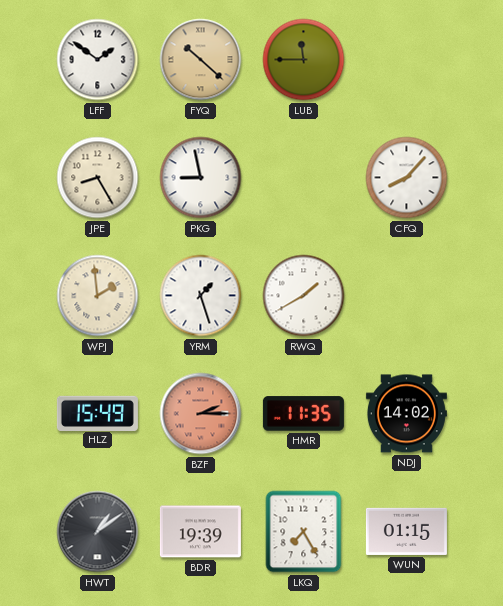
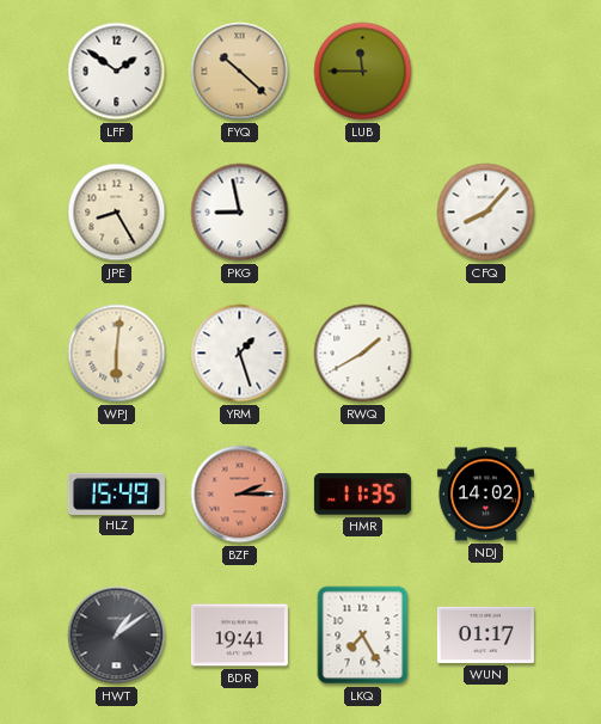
WPJ: 1:59 -> 6:01 (117, 354)
BDR: 19:39 -> 19:41 (239, 636)
WUN: 01:15 -> 01:17 (485, 634)
